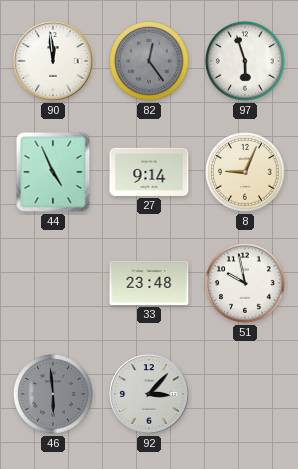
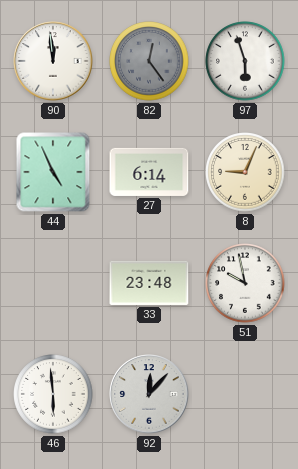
27: 9:14 -> 6:14 (149, 172)
46 dial: grey -> white (53, 394)
92: 3:07 -> 12:07 (149, 394)
